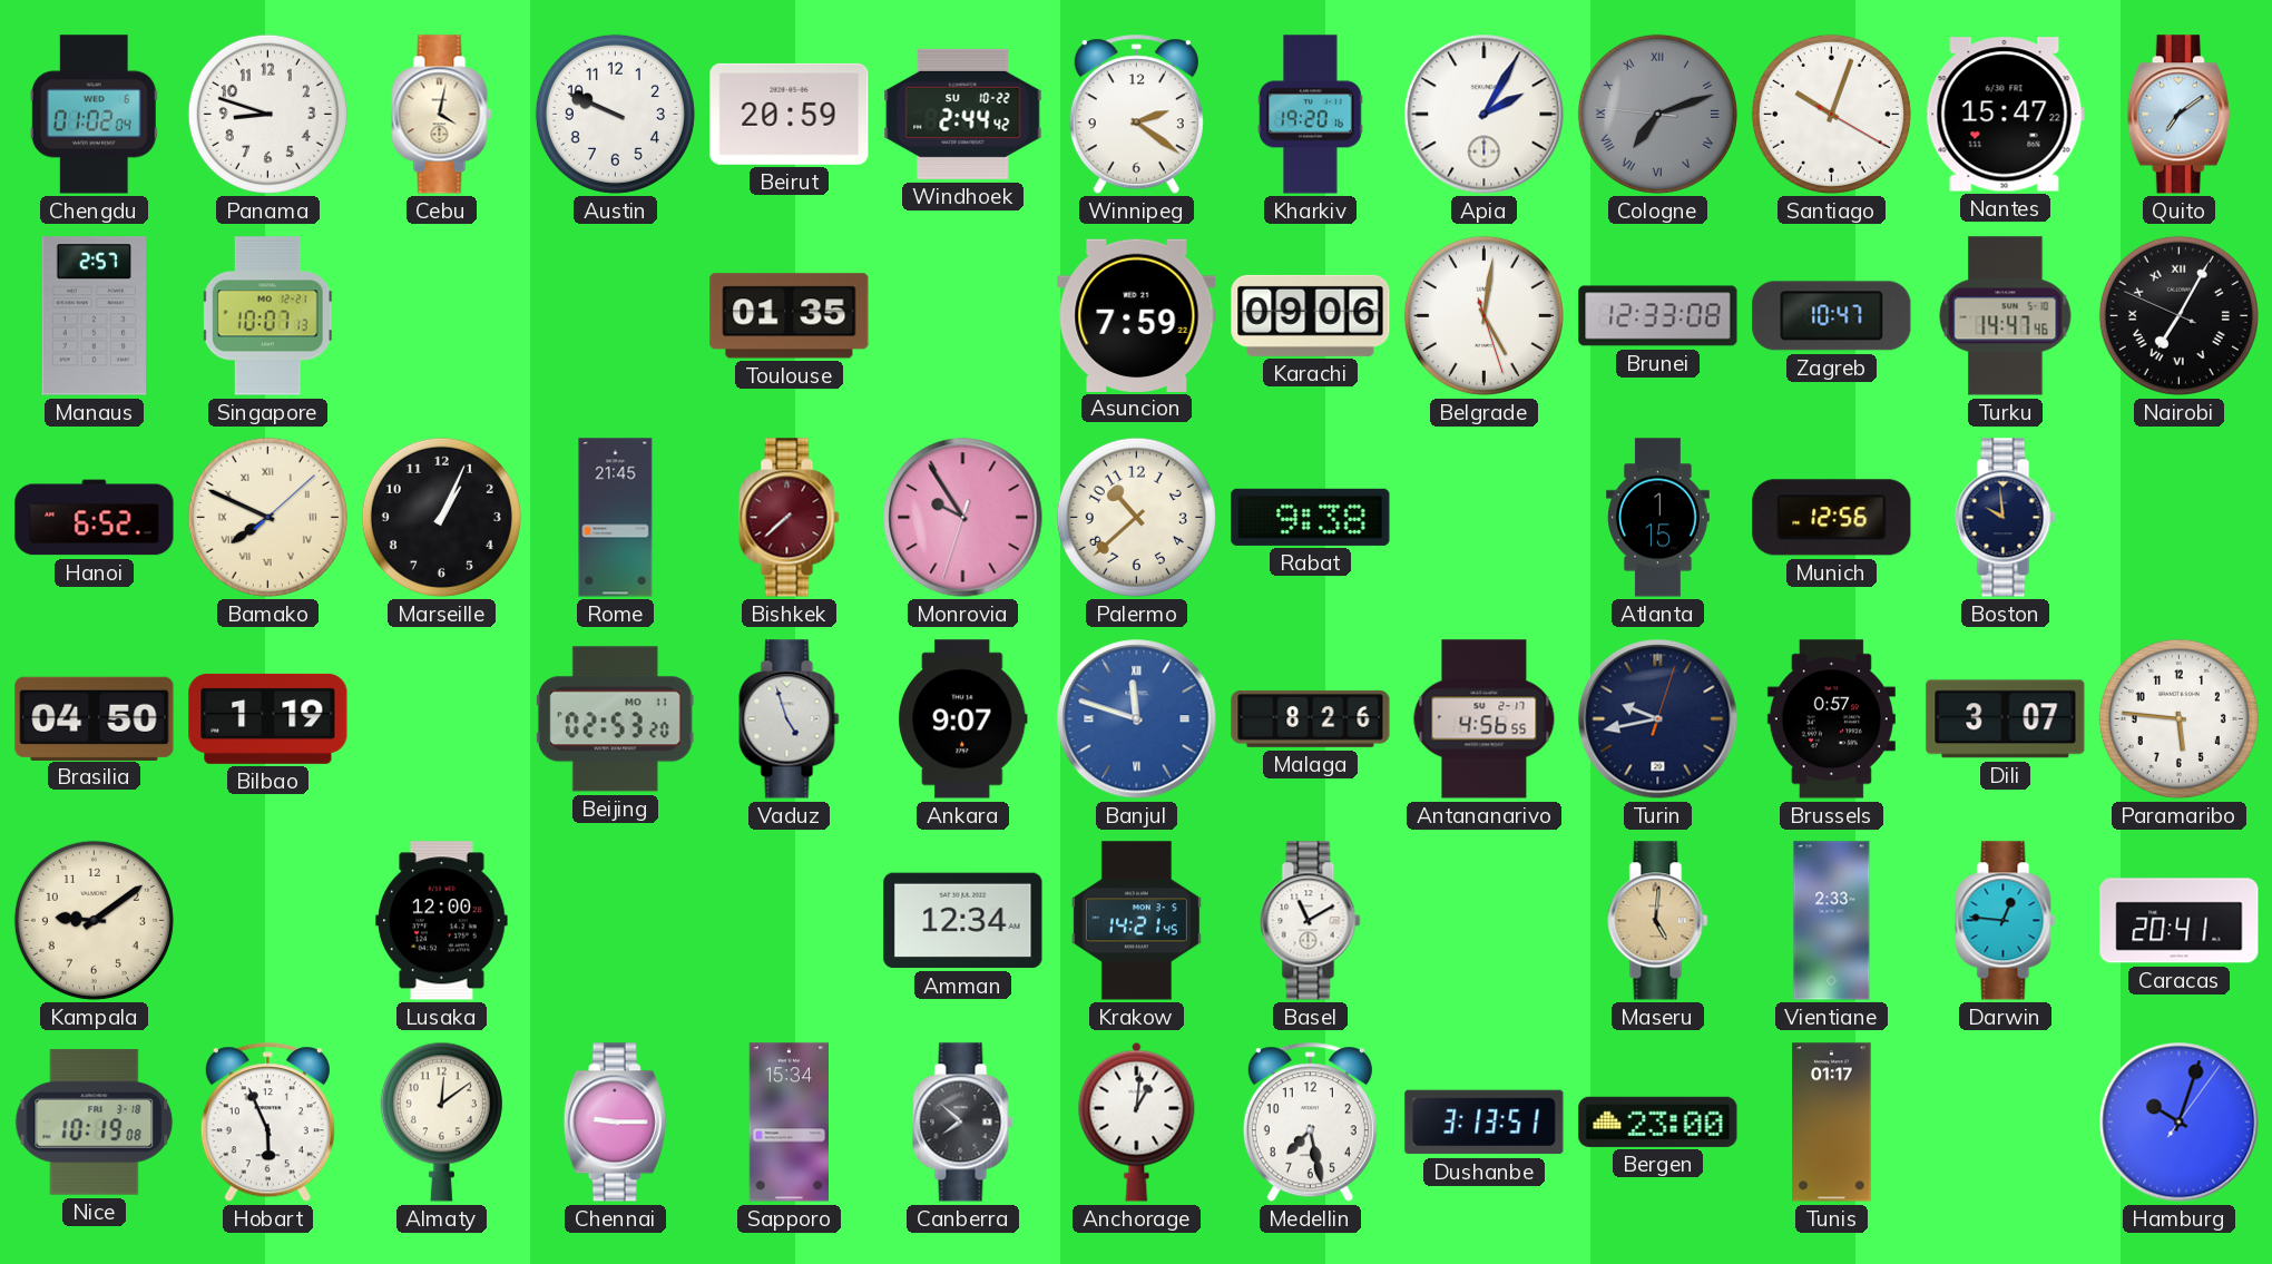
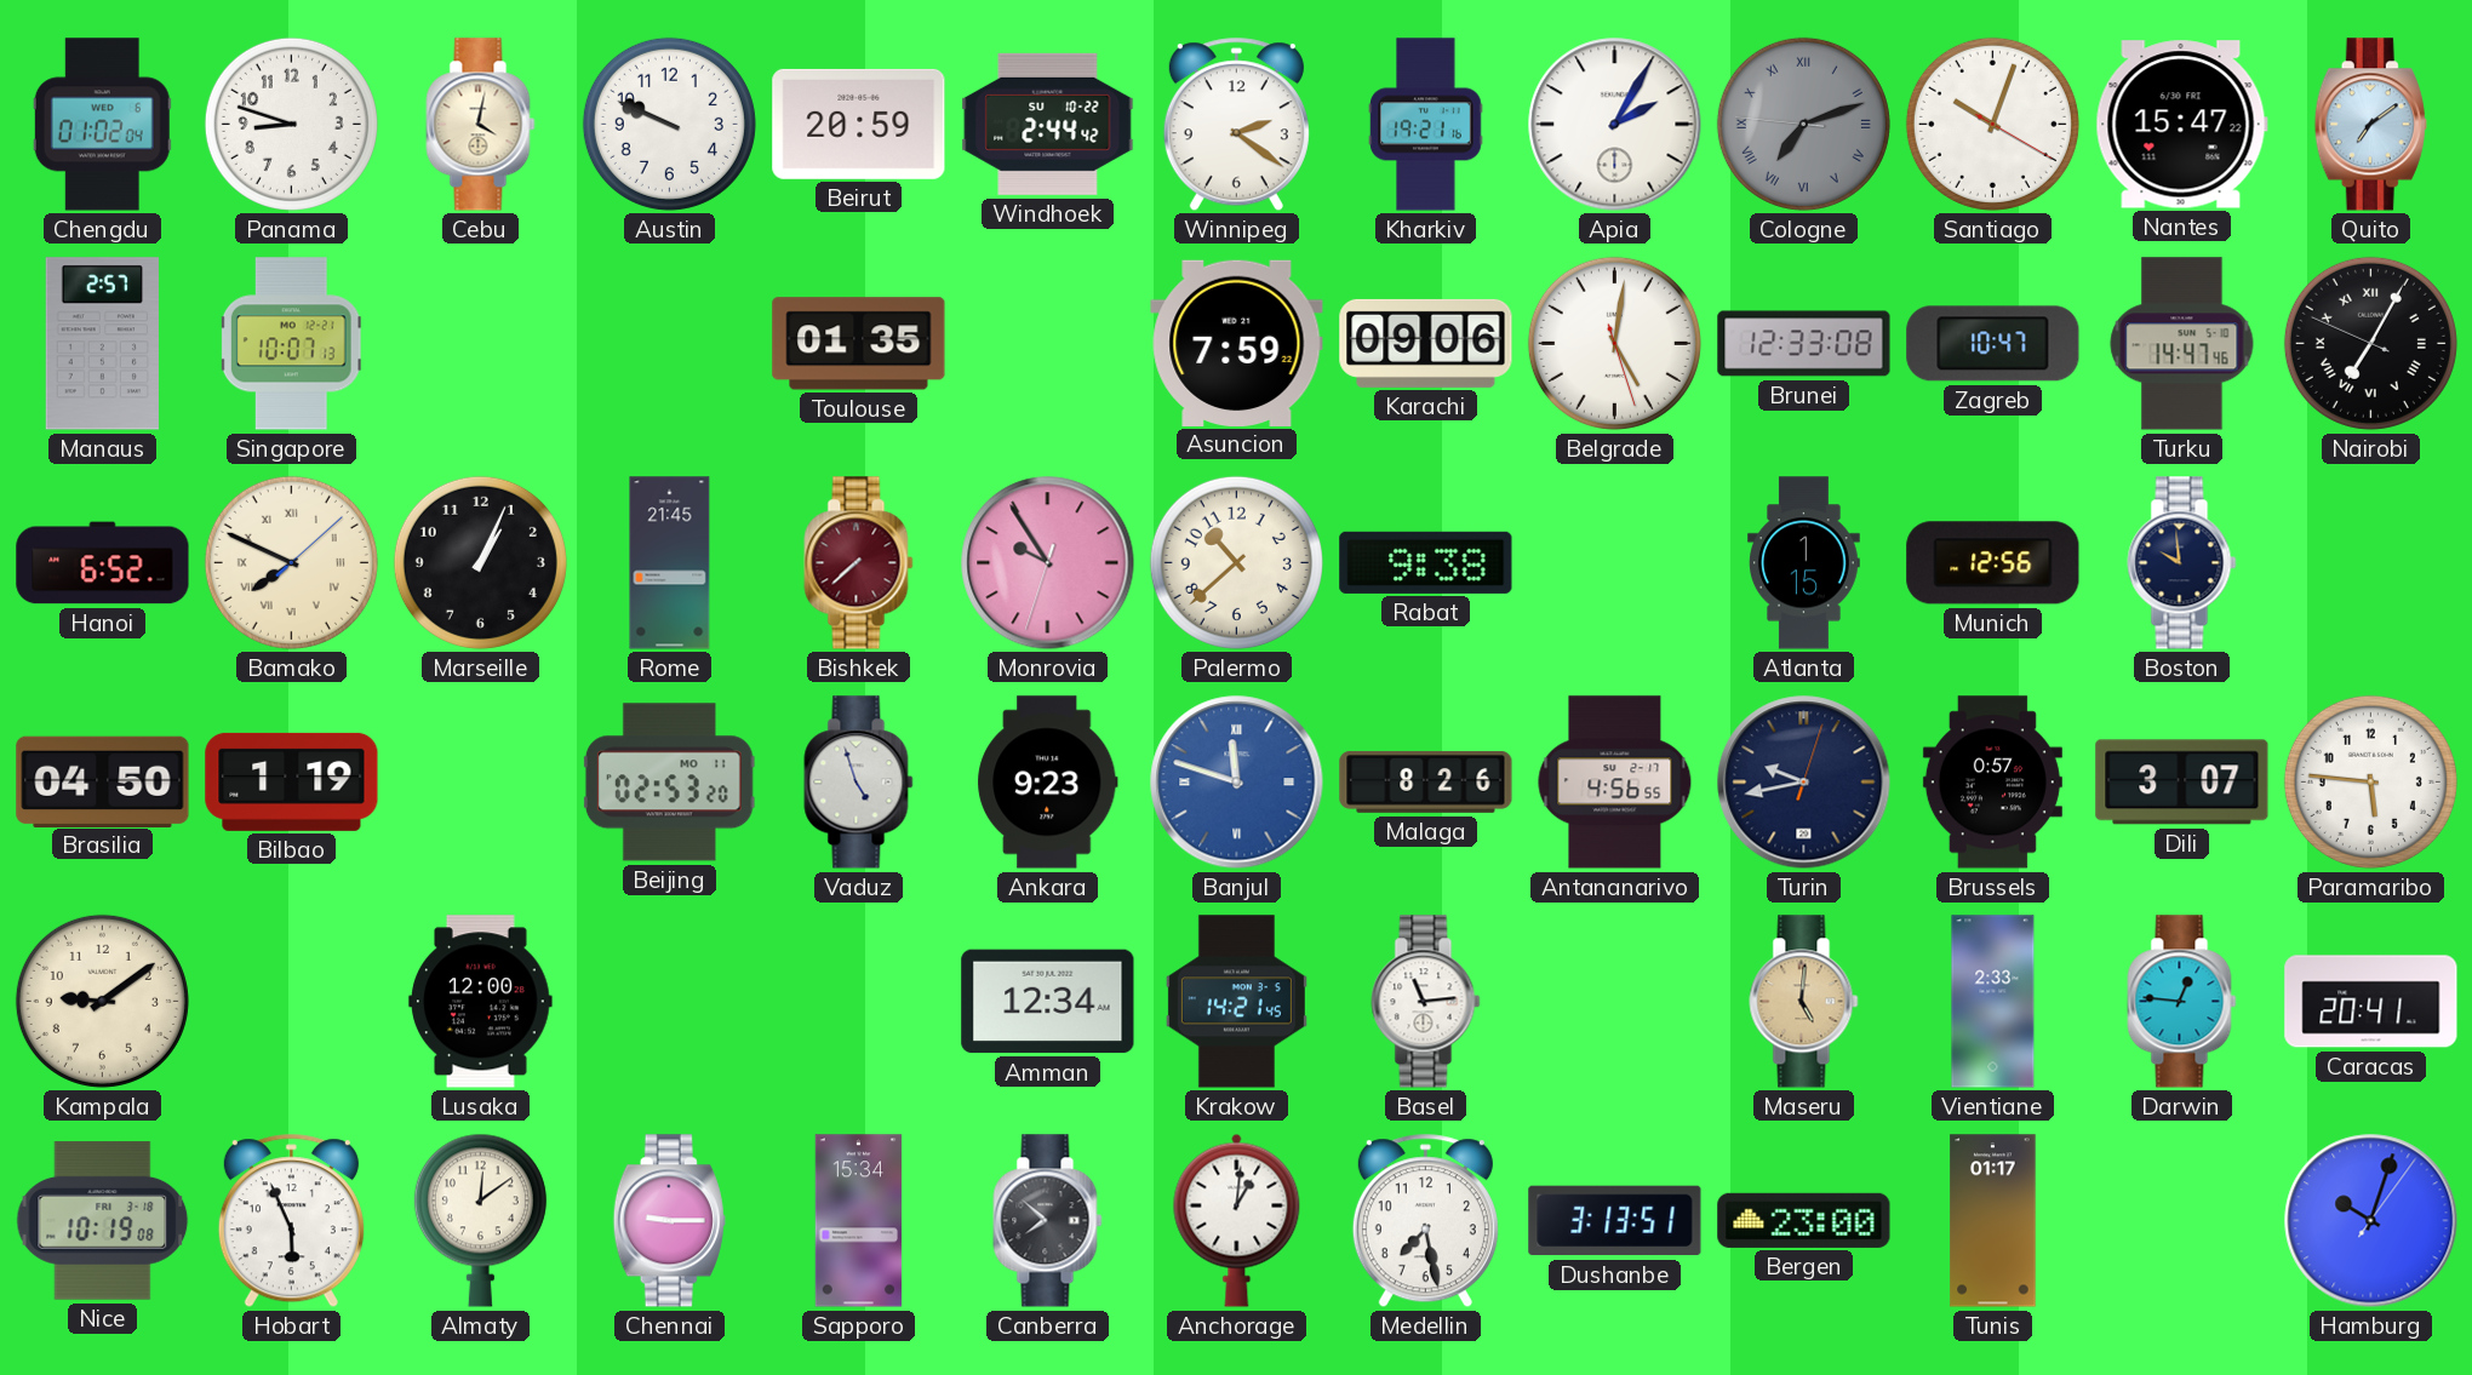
Kharkiv: 19:20 -> 19:21 (1426, 125)
Ankara: 9:07 -> 9:23 (1048, 783)
Basel: 11:10 -> 11:14 (1426, 1002)
